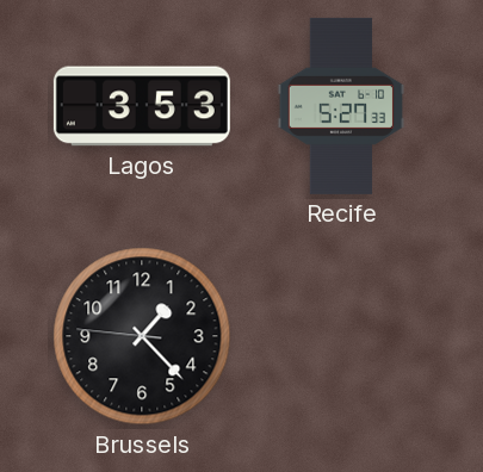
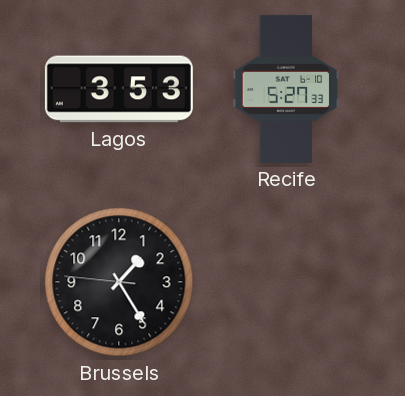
Brussels: 1:22 -> 1:24 (119, 282)
